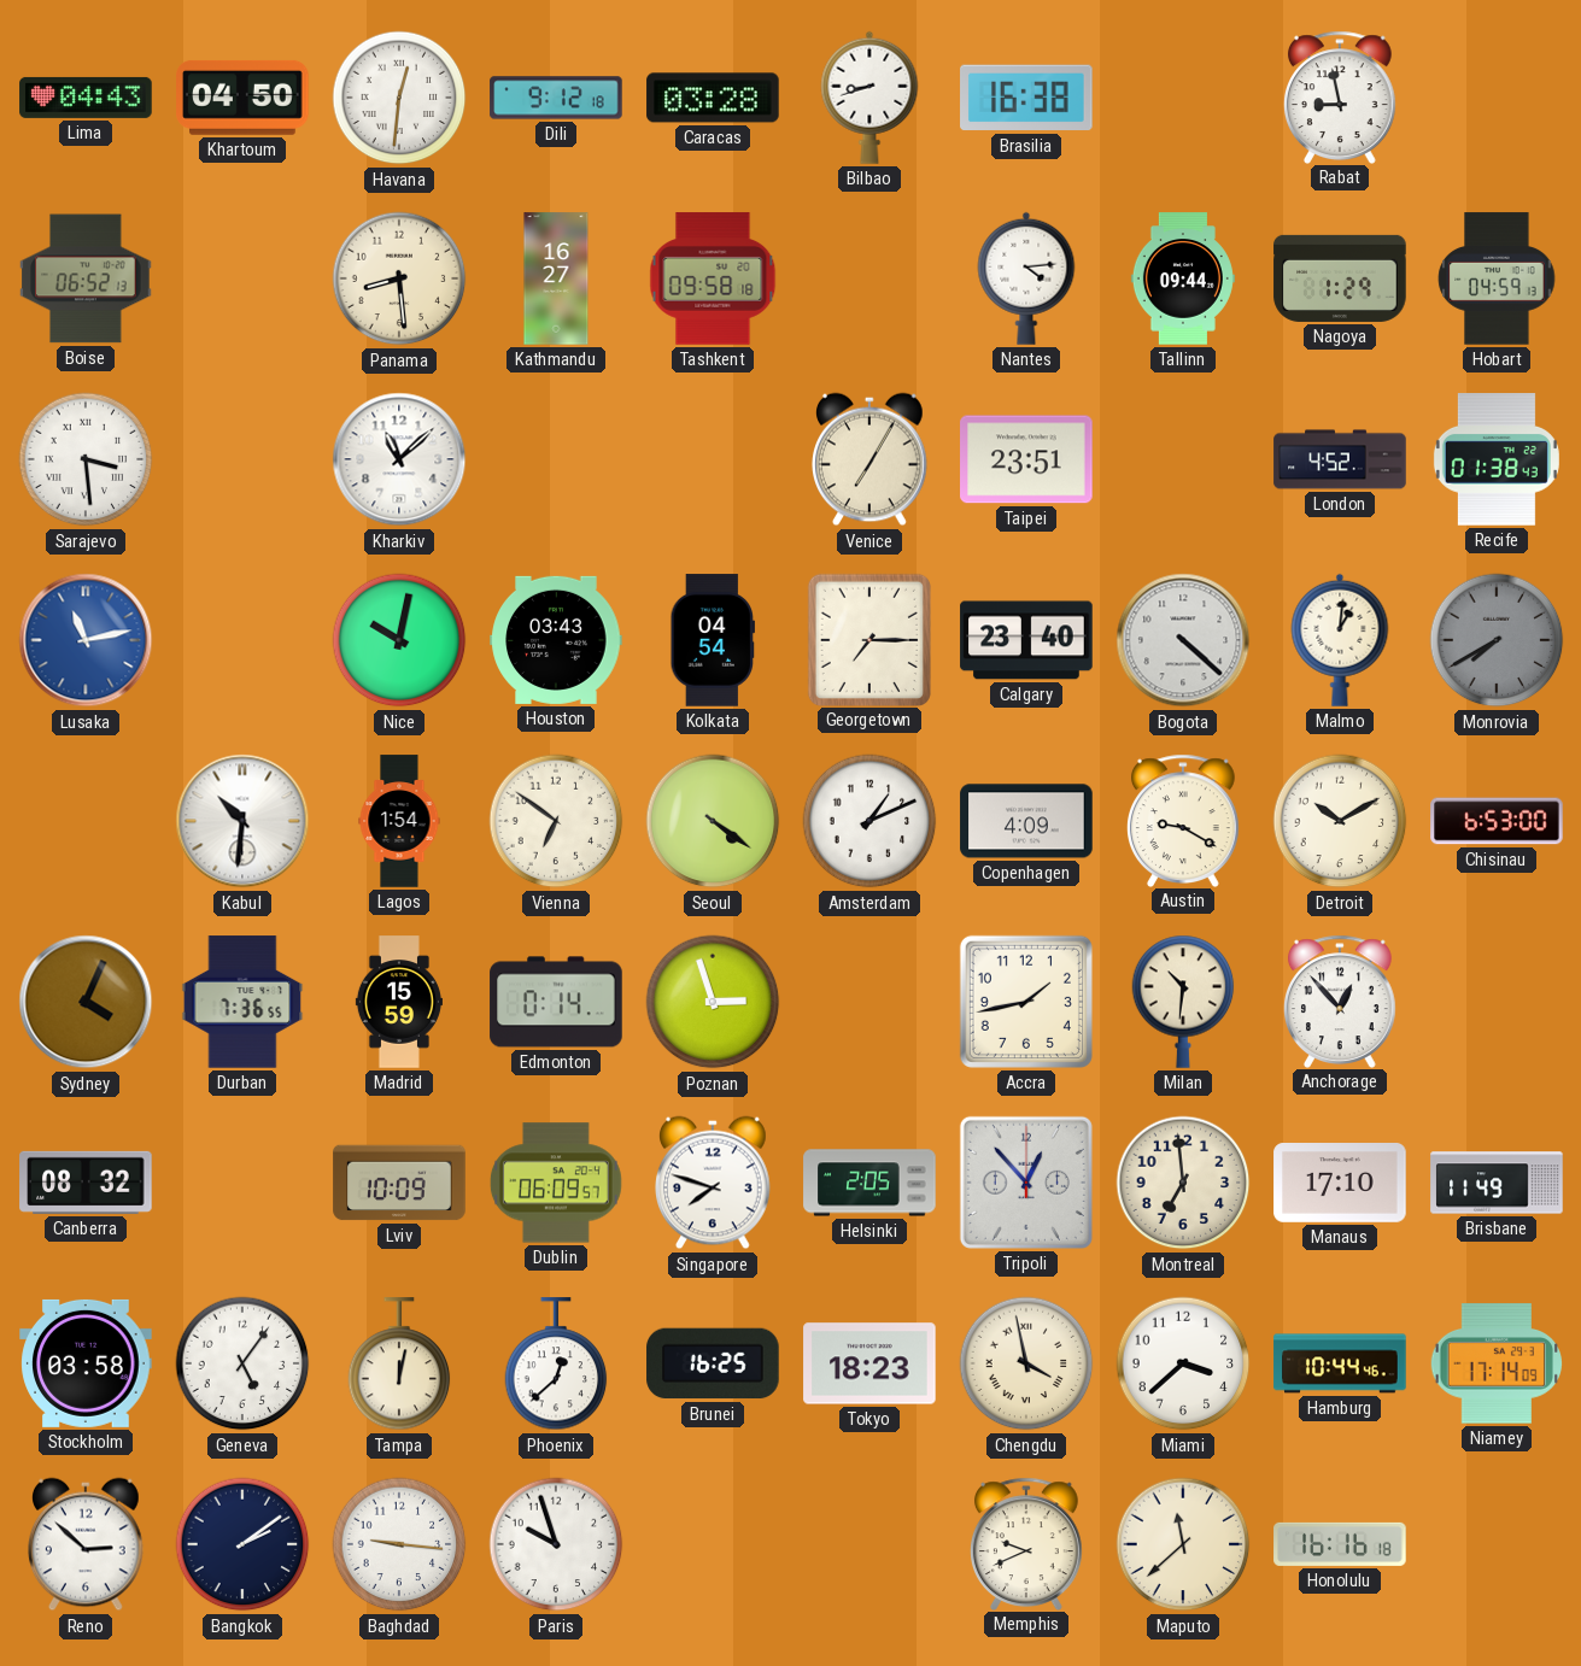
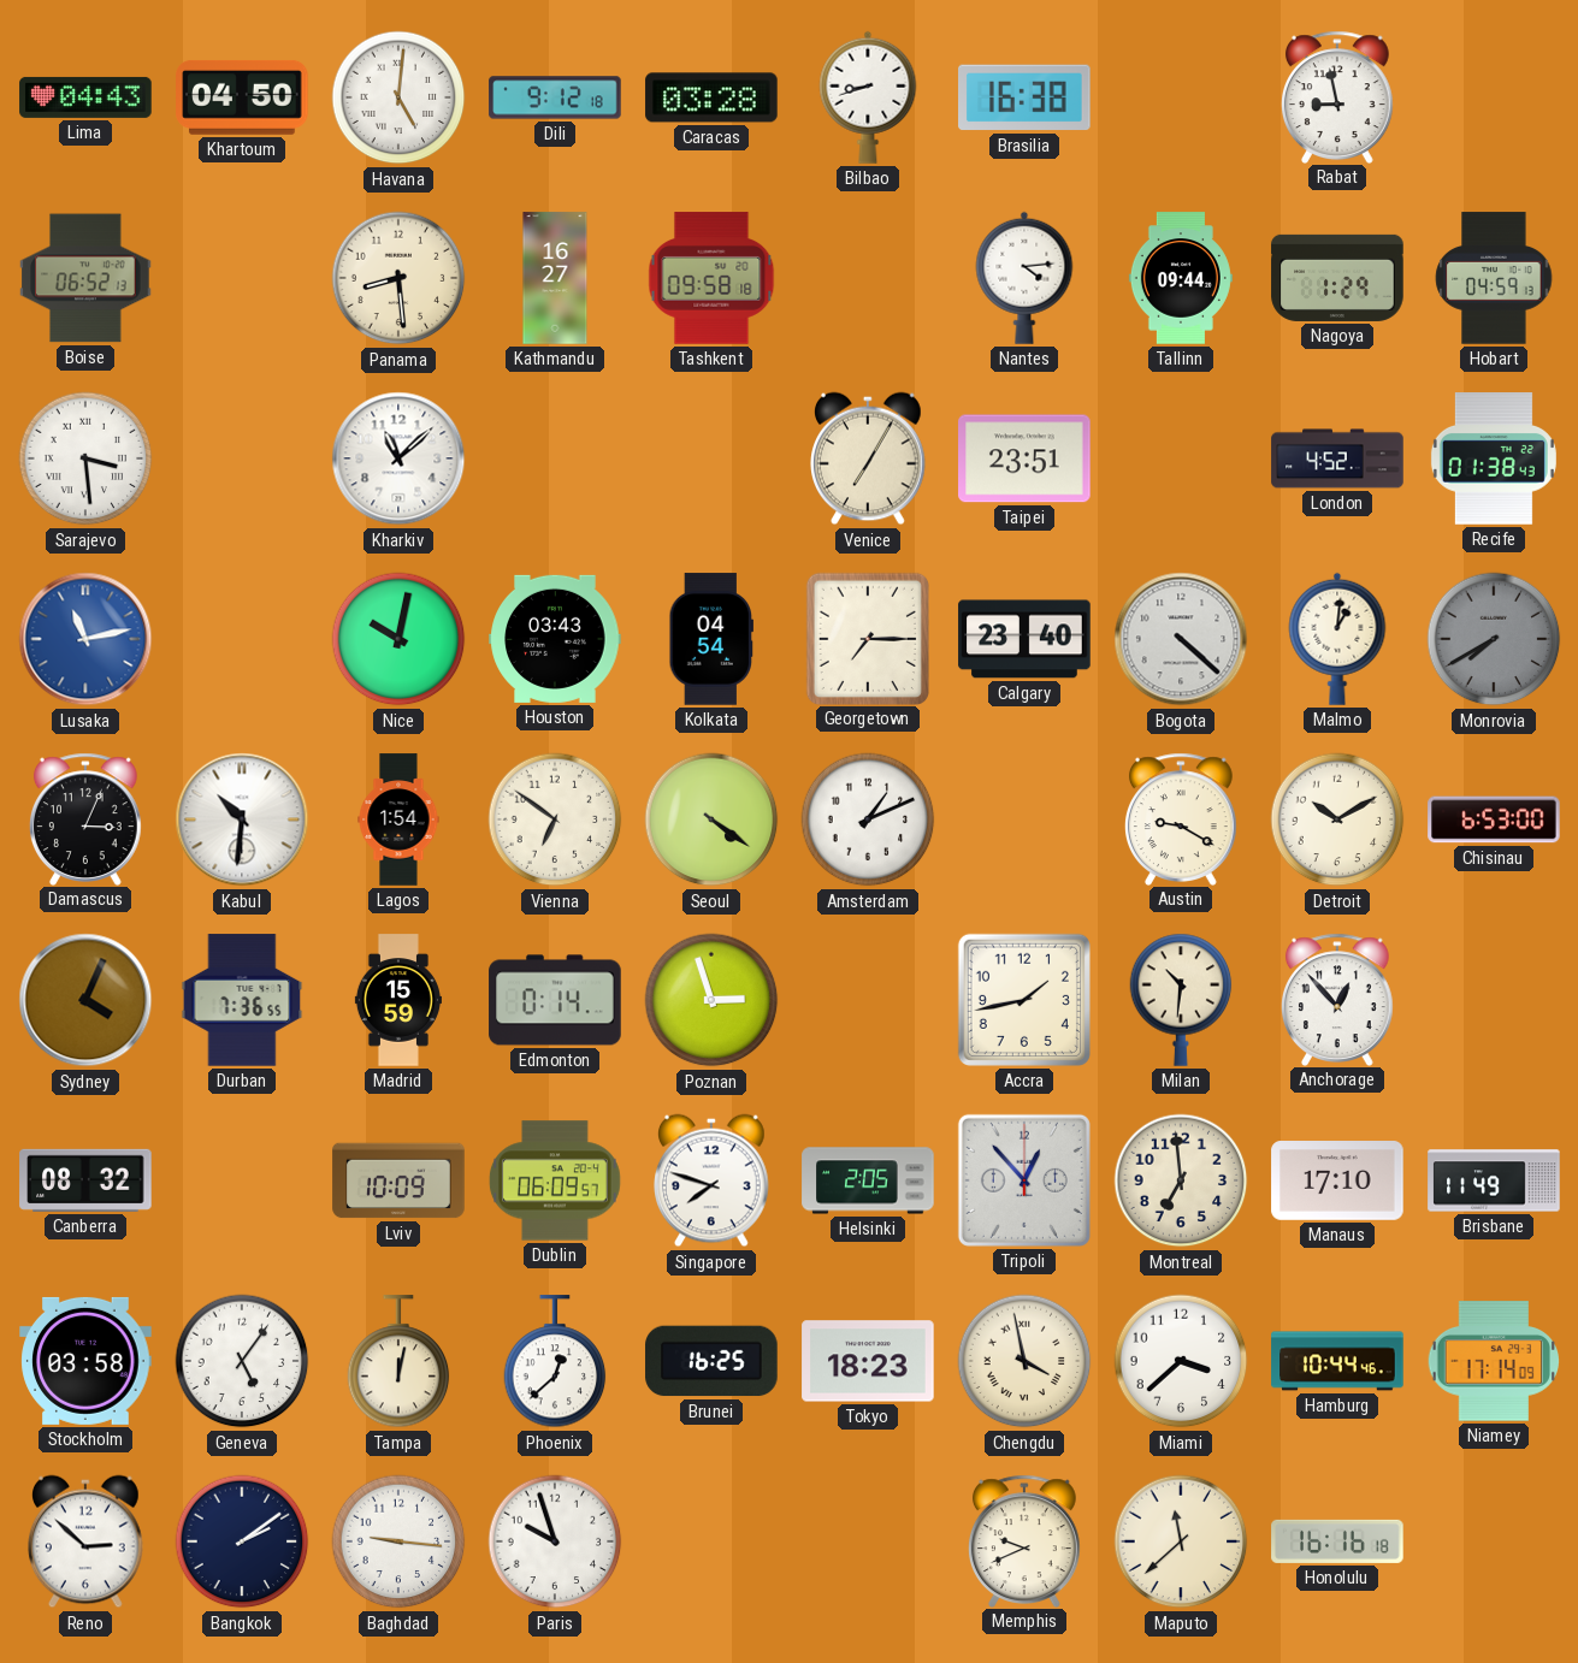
Havana: 12:31 -> 5:01 (398, 97)
Damascus: none -> 3:04 (85, 818)
Copenhagen: 4:09 -> none (1026, 821)
